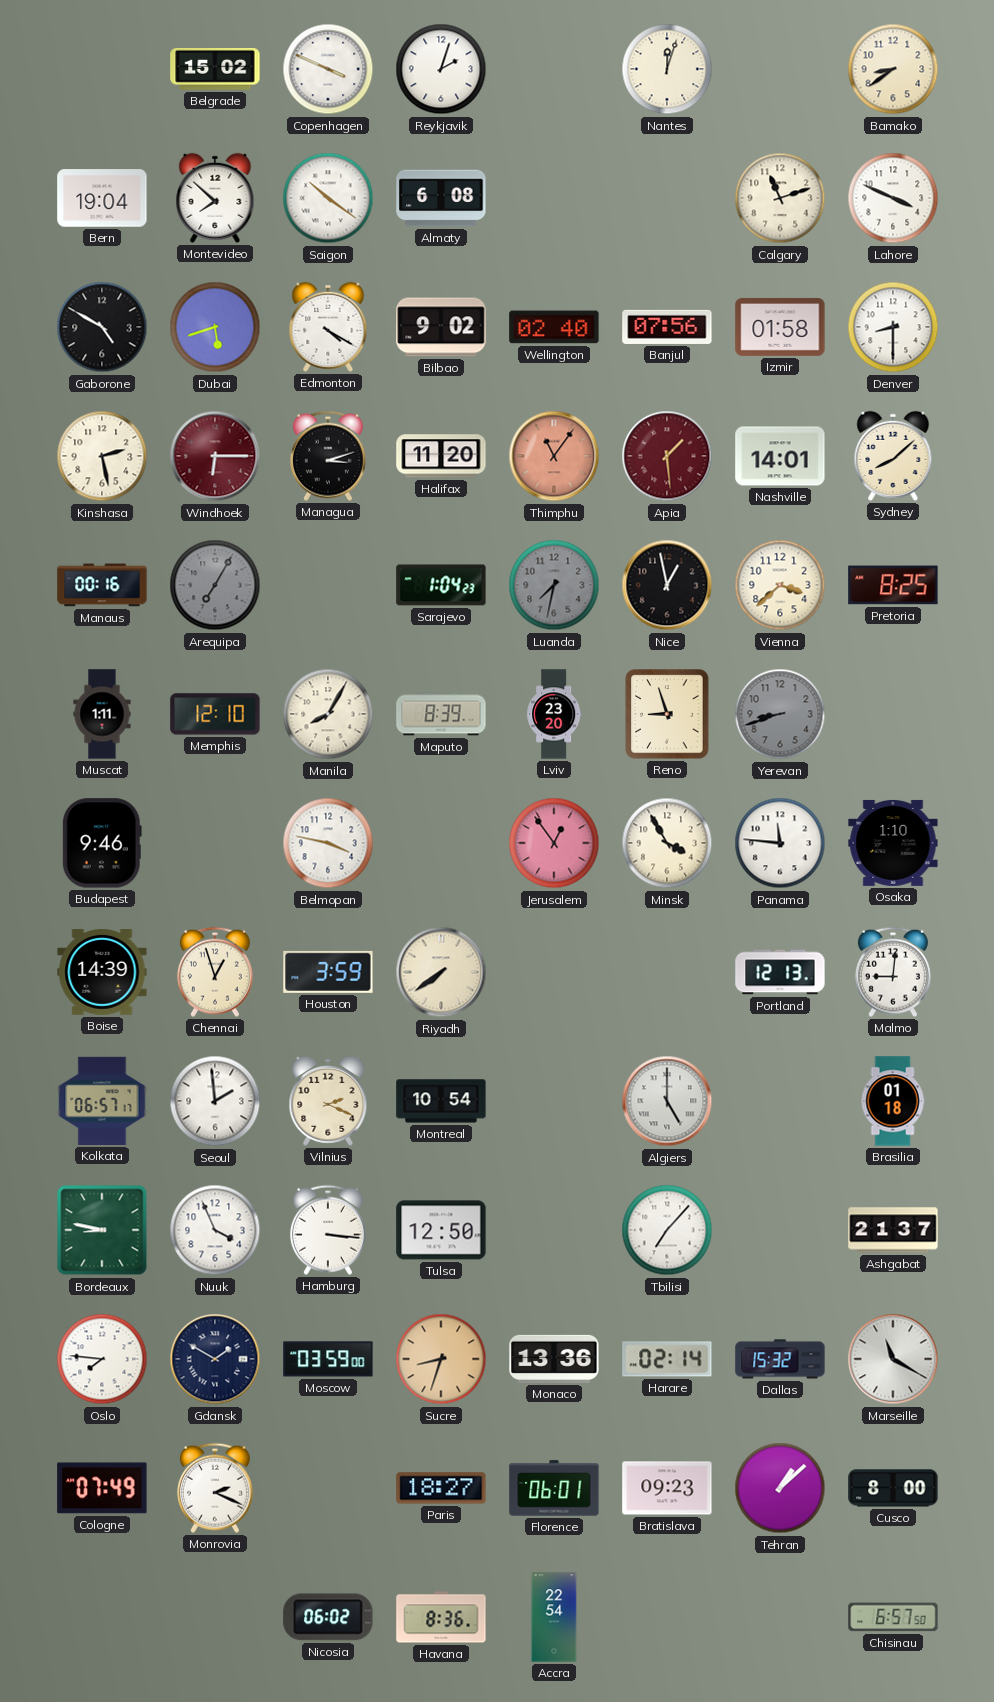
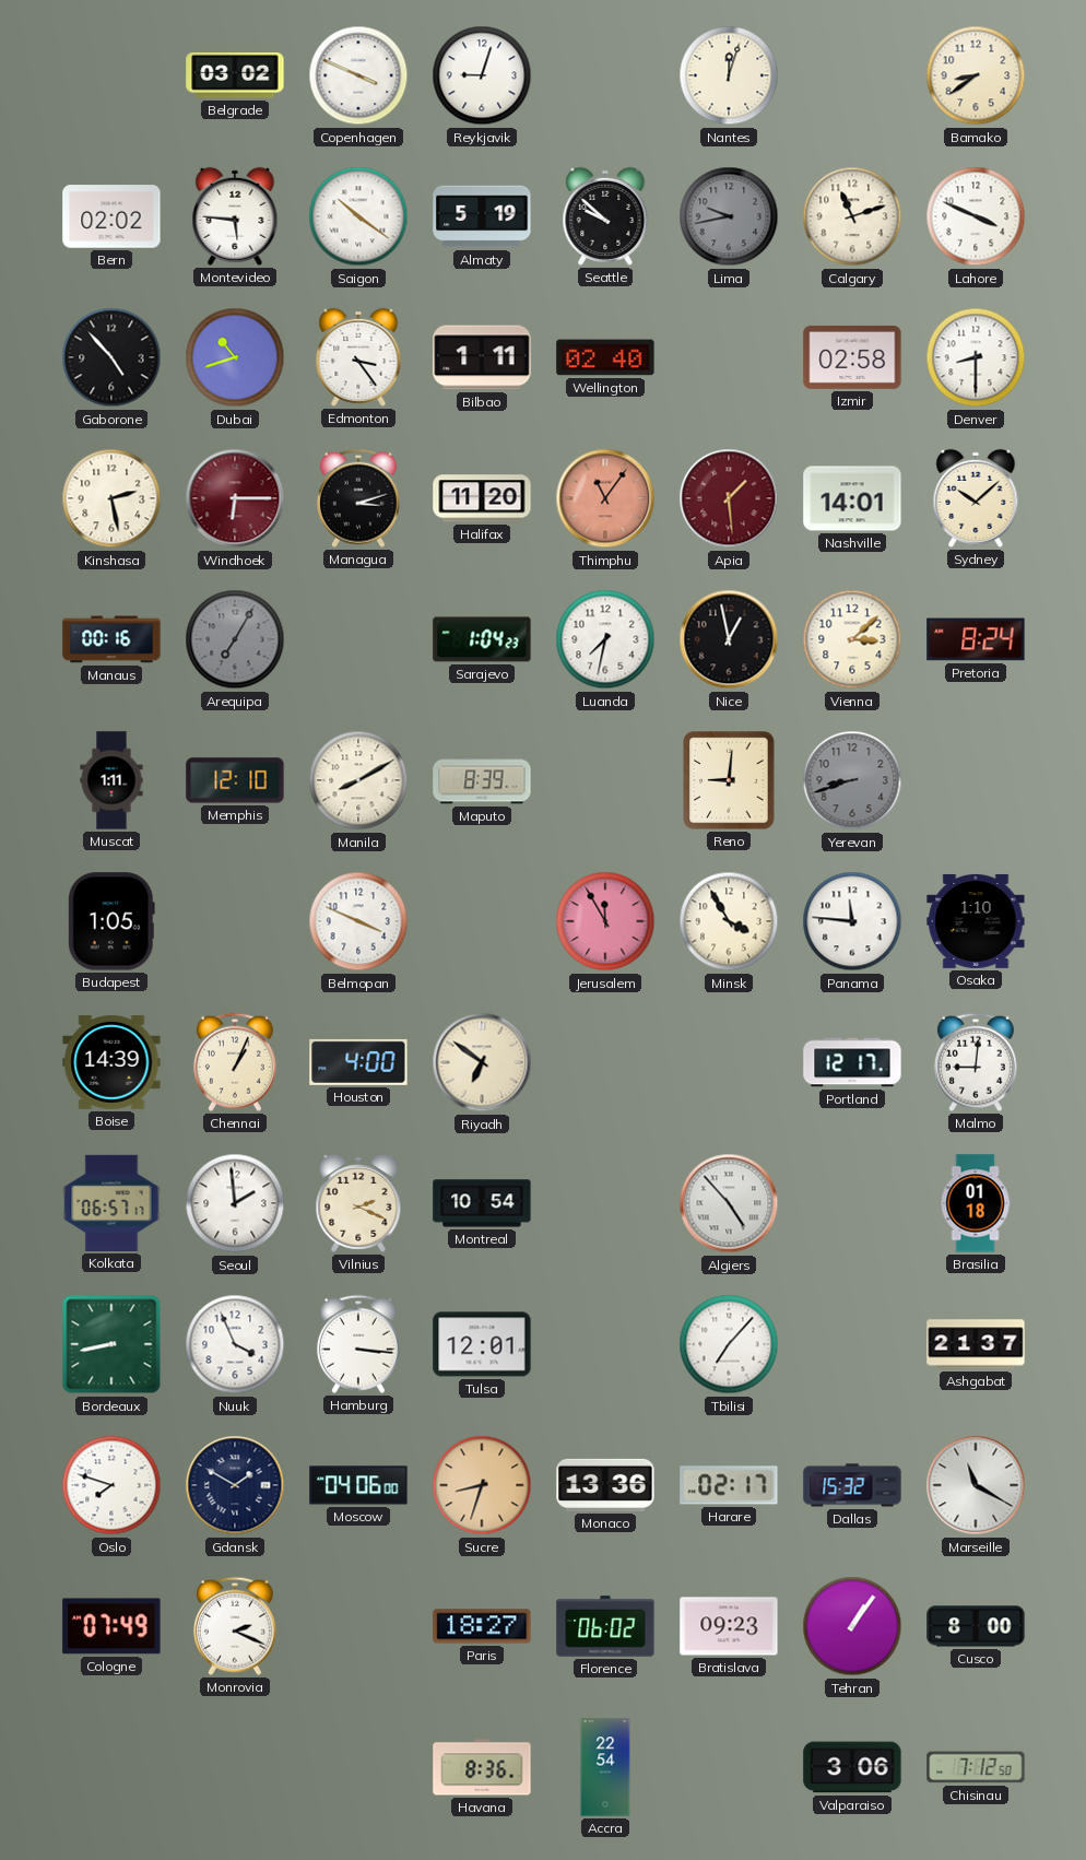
Belgrade: 15:02 -> 03:02 (235, 75)
Reykjavik: 2:03 -> 9:03 (482, 75)
Bern: 19:04 -> 02:02 (111, 216)
Montevideo: 7:52 -> 5:46 (235, 216)
Almaty: 6:08 -> 5:19 (482, 216)
Seattle: none -> 9:52 (605, 216)
Lima: none -> 9:43 (729, 216)
Gaborone: 4:50 -> 4:53 (111, 357)
Dubai: 5:42 -> 10:42 (235, 357)
Edmonton: 4:20 -> 3:24 (358, 357)
Bilbao: 9:02 -> 1:11 (482, 357)
Banjul: 07:56 -> none (667, 327)
Izmir: 01:58 -> 02:58 (852, 357)
Sydney: 8:08 -> 10:08 (976, 498)
Luanda dial: grey -> white (605, 639)
Vienna: 3:38 -> 3:08 (852, 639)
Pretoria: 8:25 -> 8:24 (976, 639)
Manila: 8:05 -> 8:10 (358, 780)
Lviv: 23:20 -> none (554, 714)
Reno: 8:57 -> 9:01 (729, 780)
Budapest: 9:46 -> 1:05 (111, 921)
Belmopan: 3:47 -> 3:49 (358, 921)
Jerusalem: 12:54 -> 11:55 (605, 921)
Chennai: 12:57 -> 1:04 (235, 1062)
Houston: 3:59 -> 4:00 (358, 1062)
Riyadh: 7:39 -> 6:51 (482, 1062)
Portland: 12:13 -> 12:17 (852, 1062)
Algiers: 5:00 -> 4:53 (729, 1203)
Bordeaux: 8:47 -> 8:43 (111, 1344)
Tulsa: 12:50 -> 12:01 (482, 1344)
Oslo: 7:46 -> 7:48 (111, 1485)
Moscow: 03:59 -> 04:06 (358, 1485)
Harare: 02:14 -> 02:17 (729, 1485)
Florence: 06:01 -> 06:02 (605, 1626)
Tehran: 1:08 -> 1:06 (852, 1626)
Nicosia: 06:02 -> none (328, 1617)
Valparaiso: none -> 3:06 (852, 1767)
Chisinau: 6:57 -> 7:12 (976, 1767)
